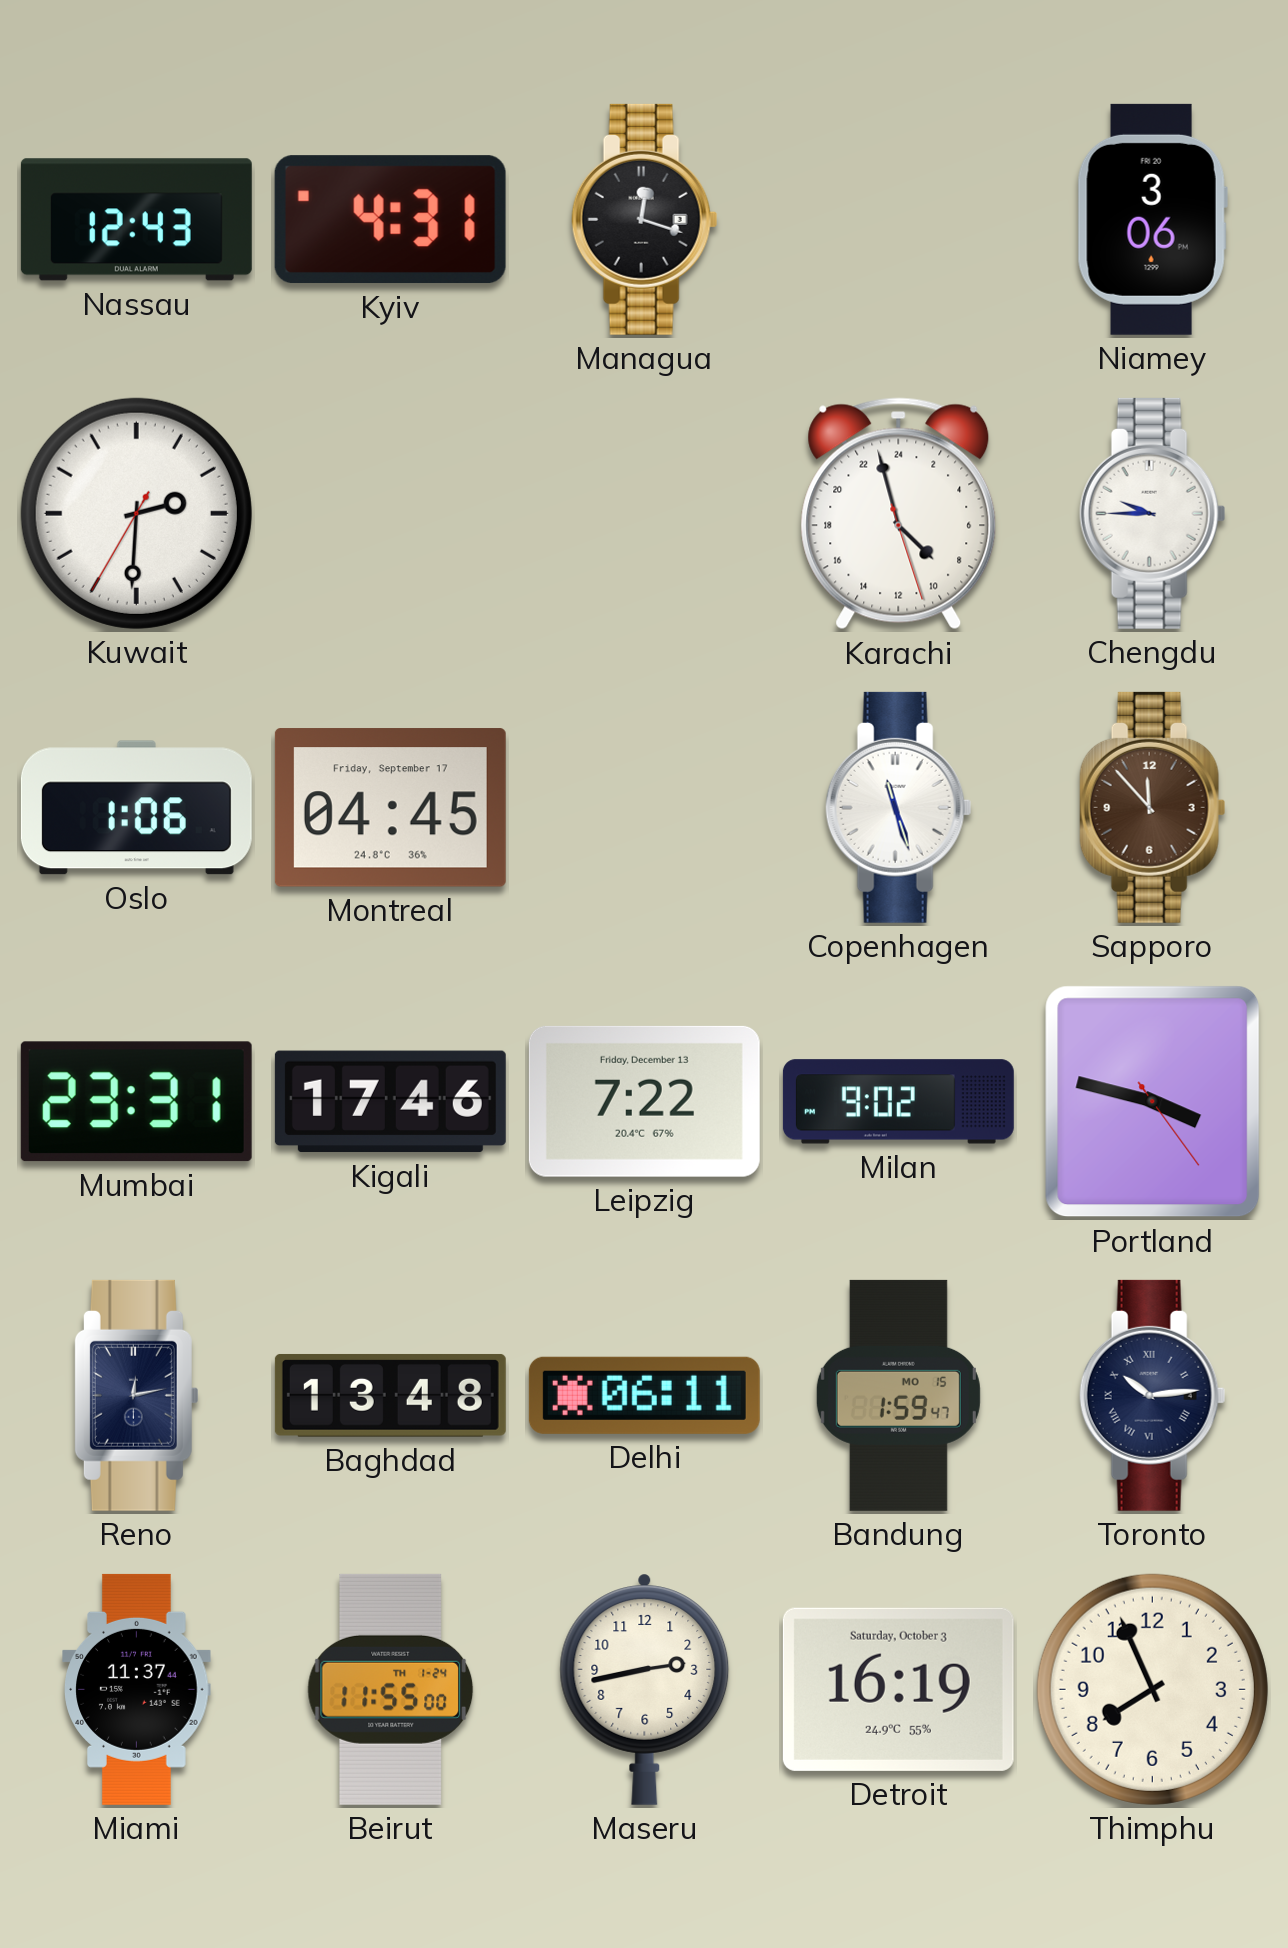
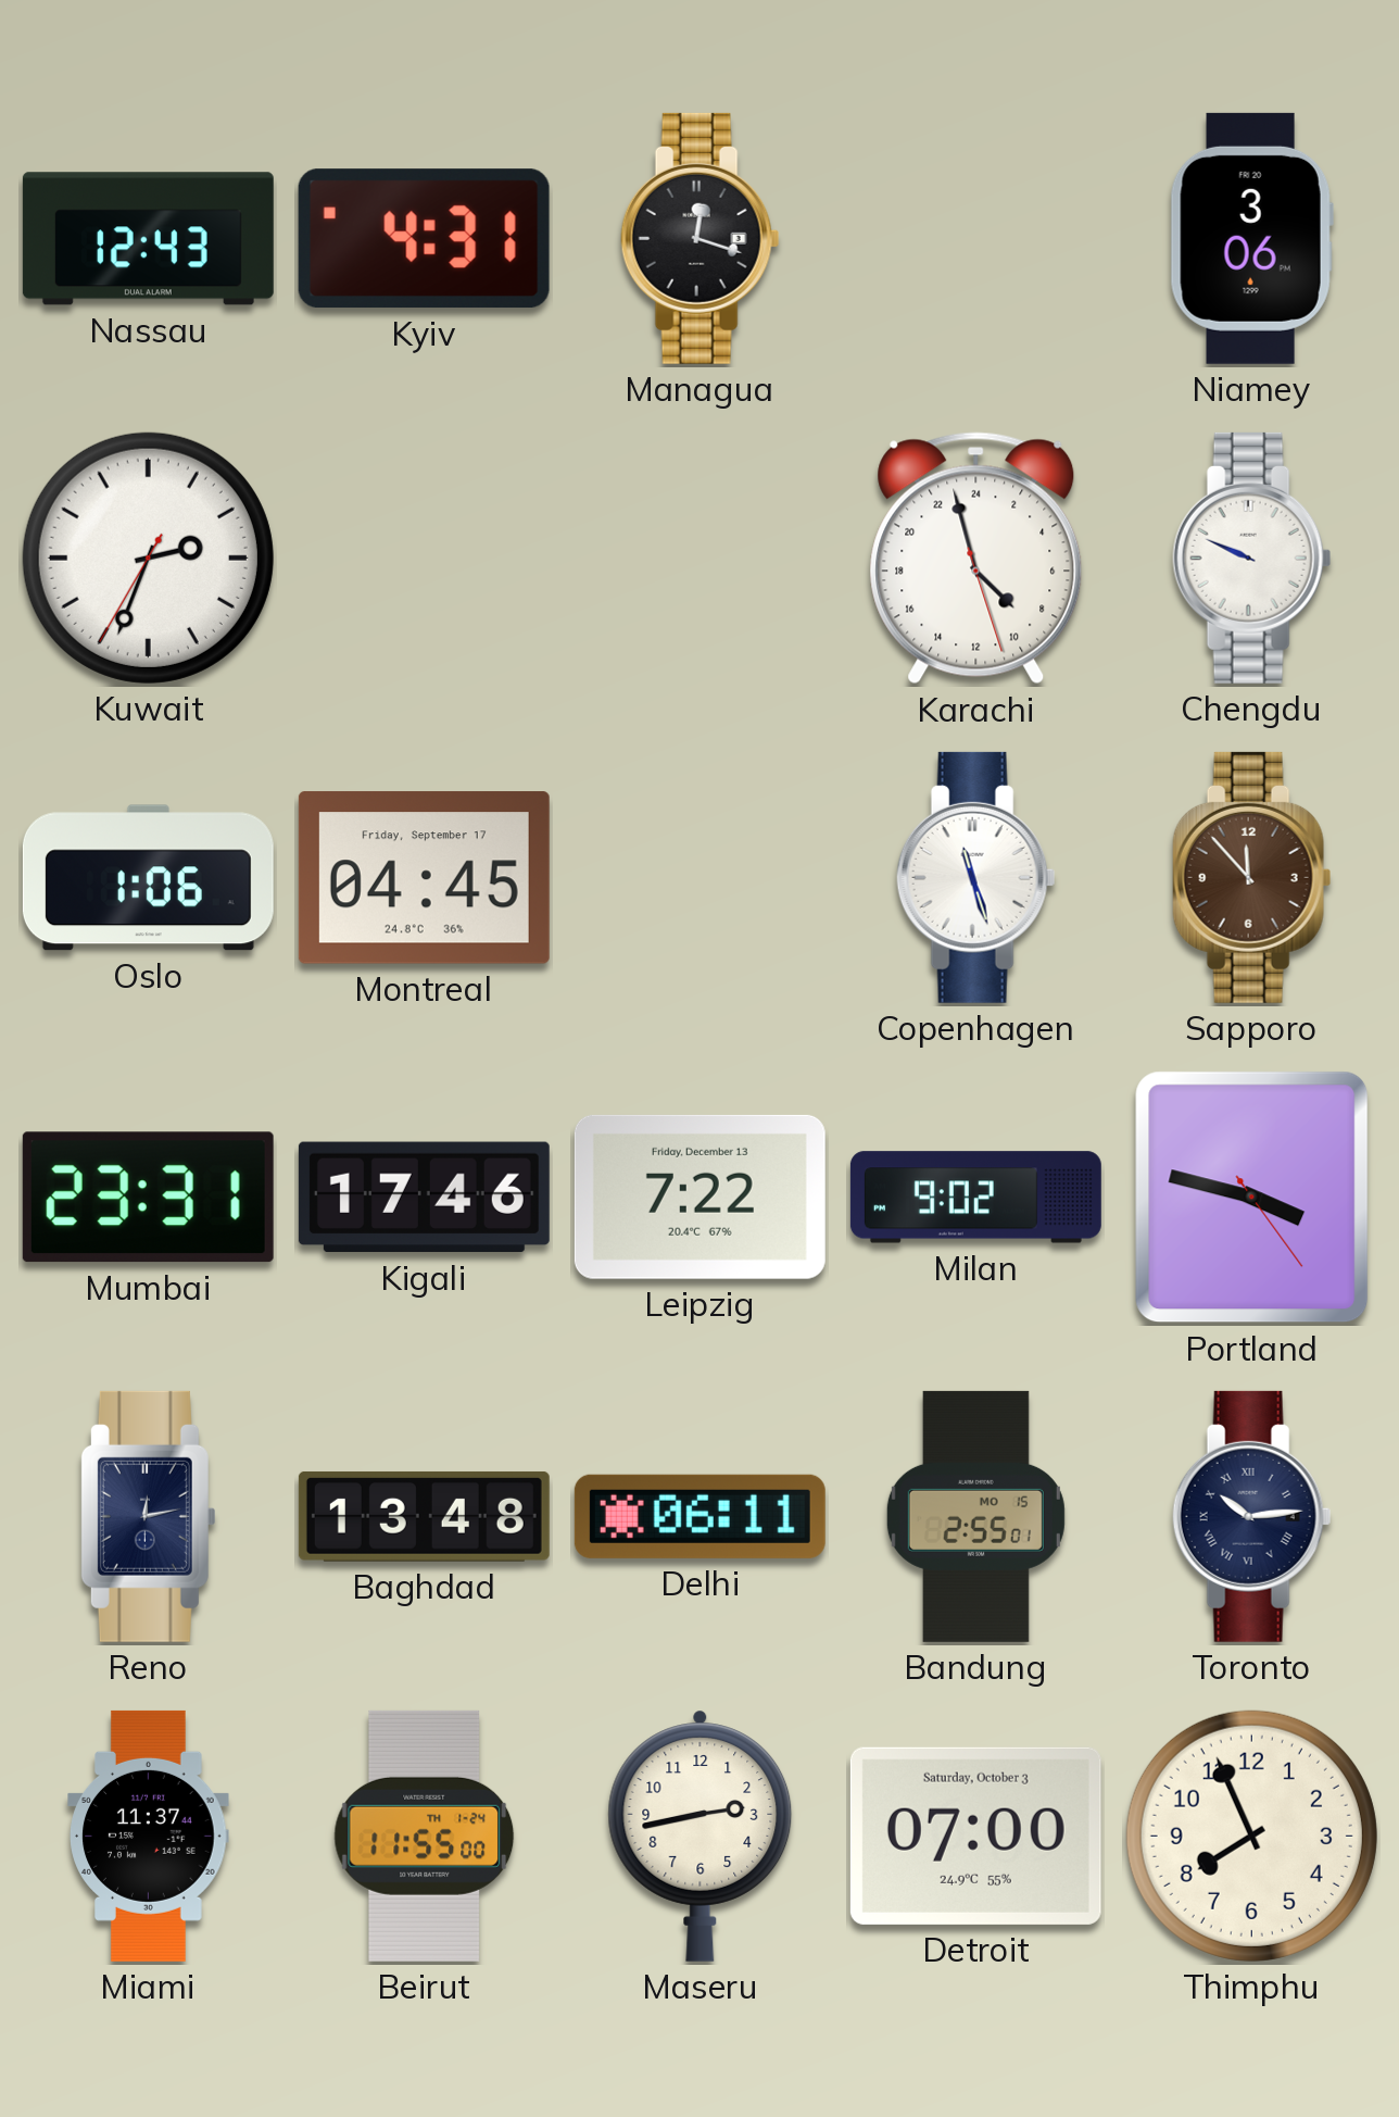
Kuwait: 2:30 -> 2:33 (148, 558)
Chengdu: 9:45 -> 9:49 (1252, 558)
Bandung: 1:59 -> 2:55 (975, 1516)
Detroit: 16:19 -> 07:00 (975, 1836)
